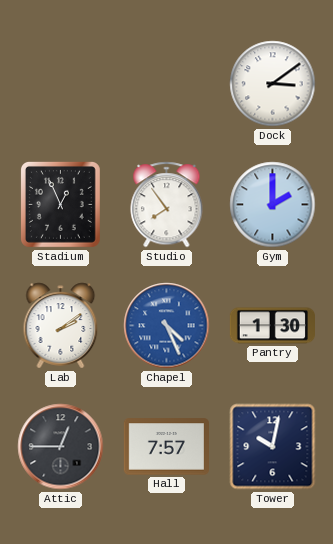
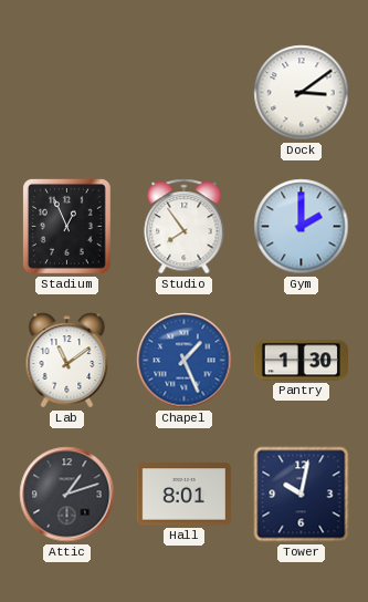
Lab: 2:09 -> 11:09 (67, 361)
Chapel: 4:26 -> 1:26 (185, 361)
Attic: 12:45 -> 1:12 (67, 495)
Hall: 7:57 -> 8:01 (183, 495)
